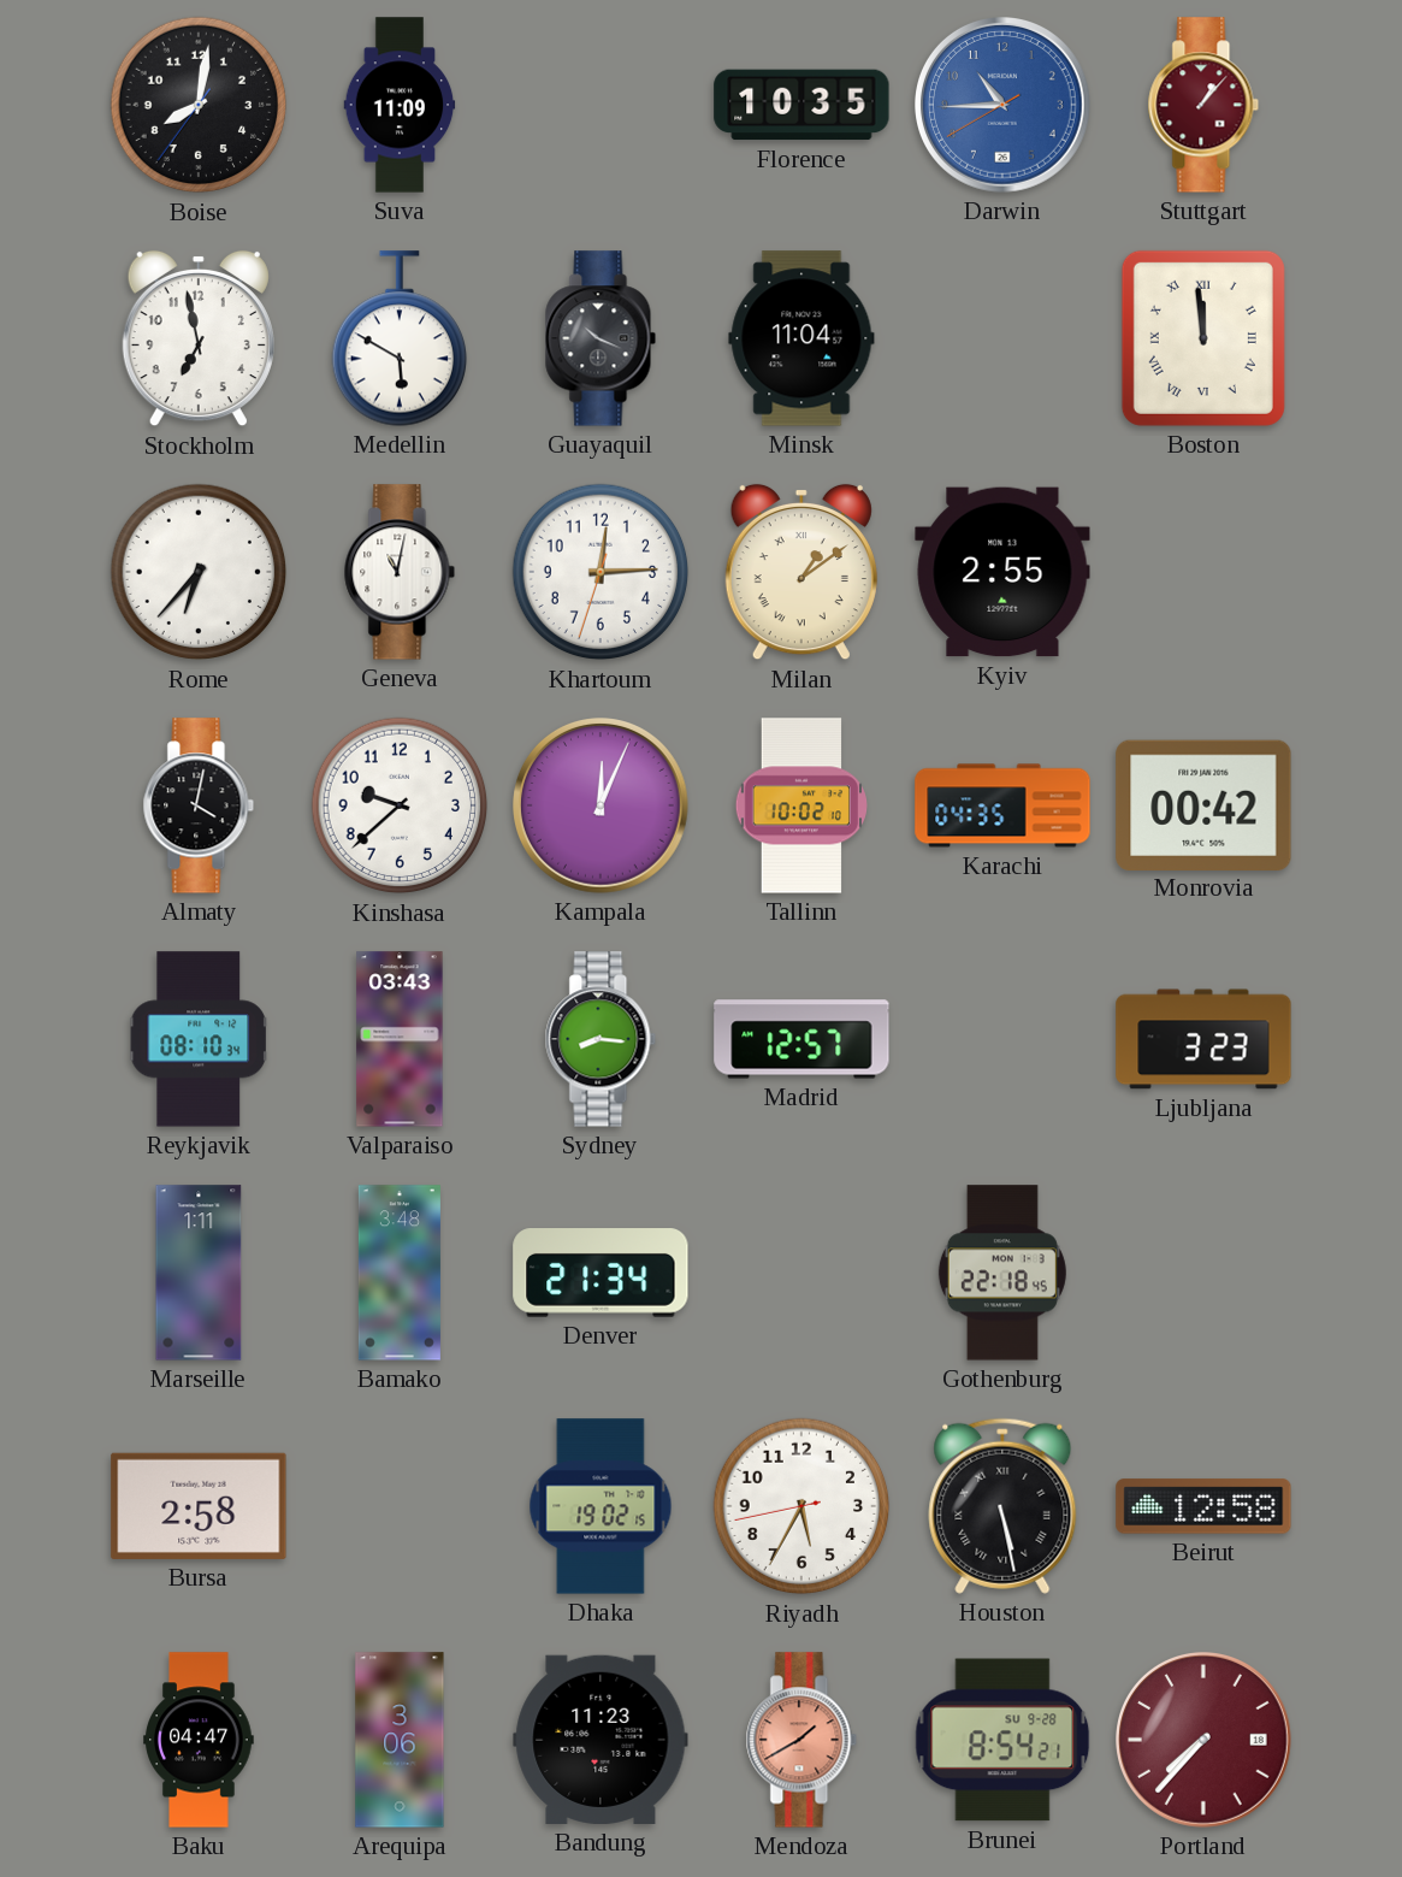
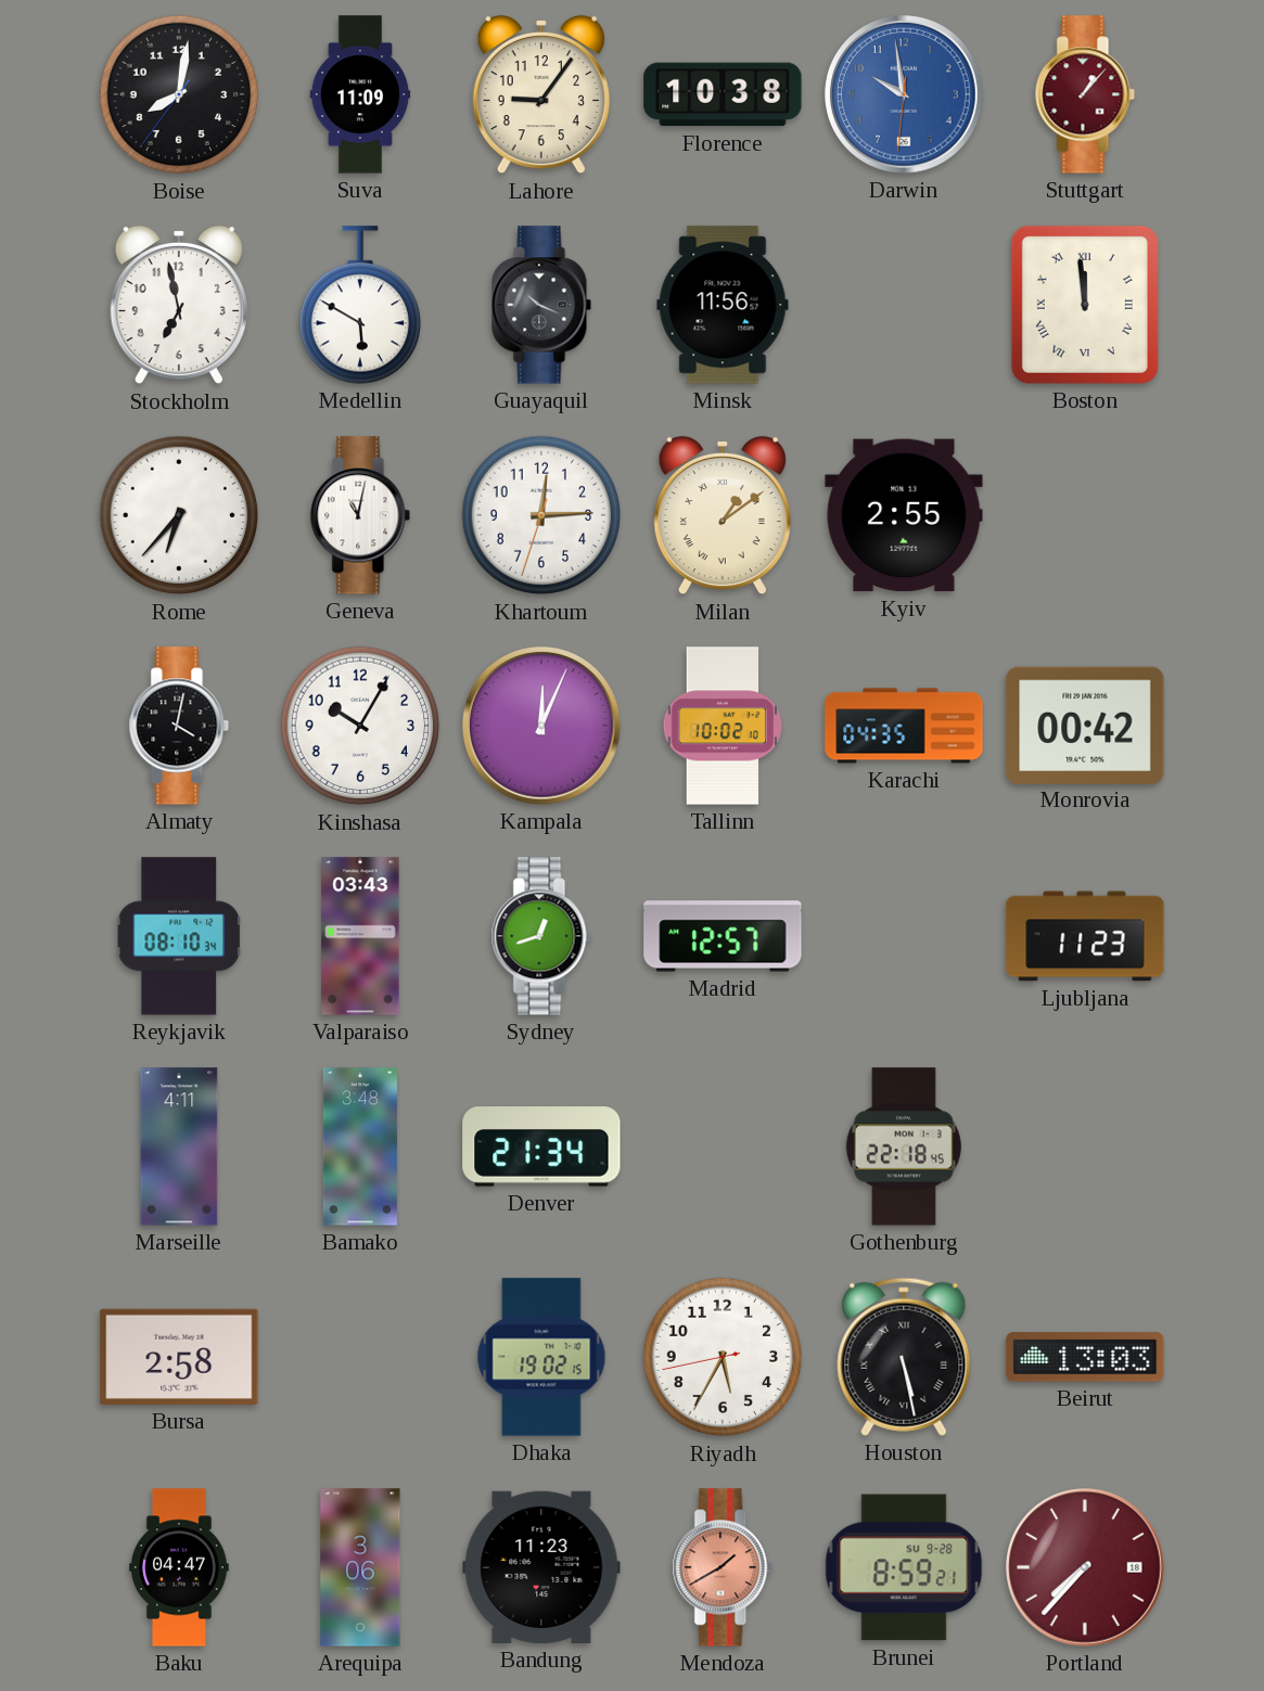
Lahore: none -> 9:06 (541, 94)
Florence: 10:35 -> 10:38 (723, 94)
Darwin: 10:44 -> 9:58 (905, 95)
Minsk: 11:04 -> 11:56 (723, 305)
Kinshasa: 9:38 -> 10:05 (360, 726)
Sydney: 8:16 -> 12:42 (541, 936)
Ljubljana: 3:23 -> 11:23 (1085, 936)
Marseille: 1:11 -> 4:11 (179, 1146)
Beirut: 12:58 -> 13:03 (1085, 1357)
Brunei: 8:54 -> 8:59 (904, 1567)
